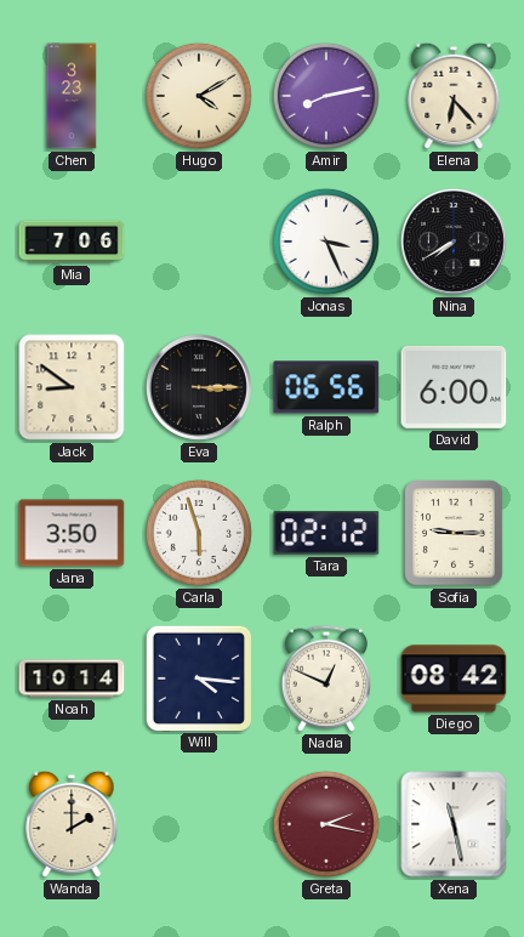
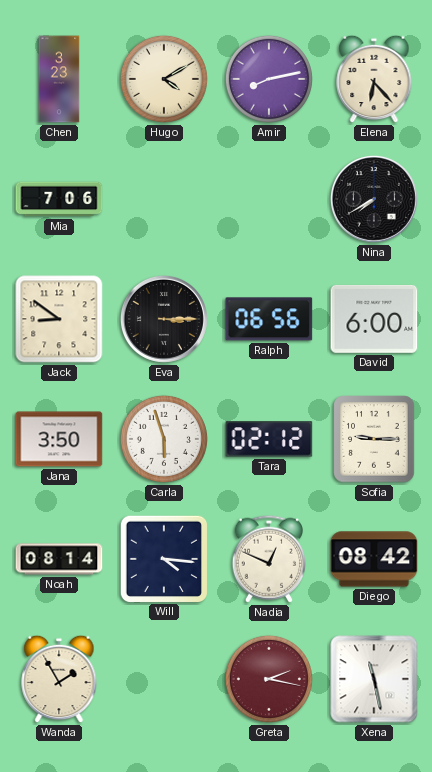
Jonas: 3:26 -> none (326, 242)
Noah: 10:14 -> 08:14 (59, 559)
Wanda: 2:00 -> 1:55 (59, 679)
